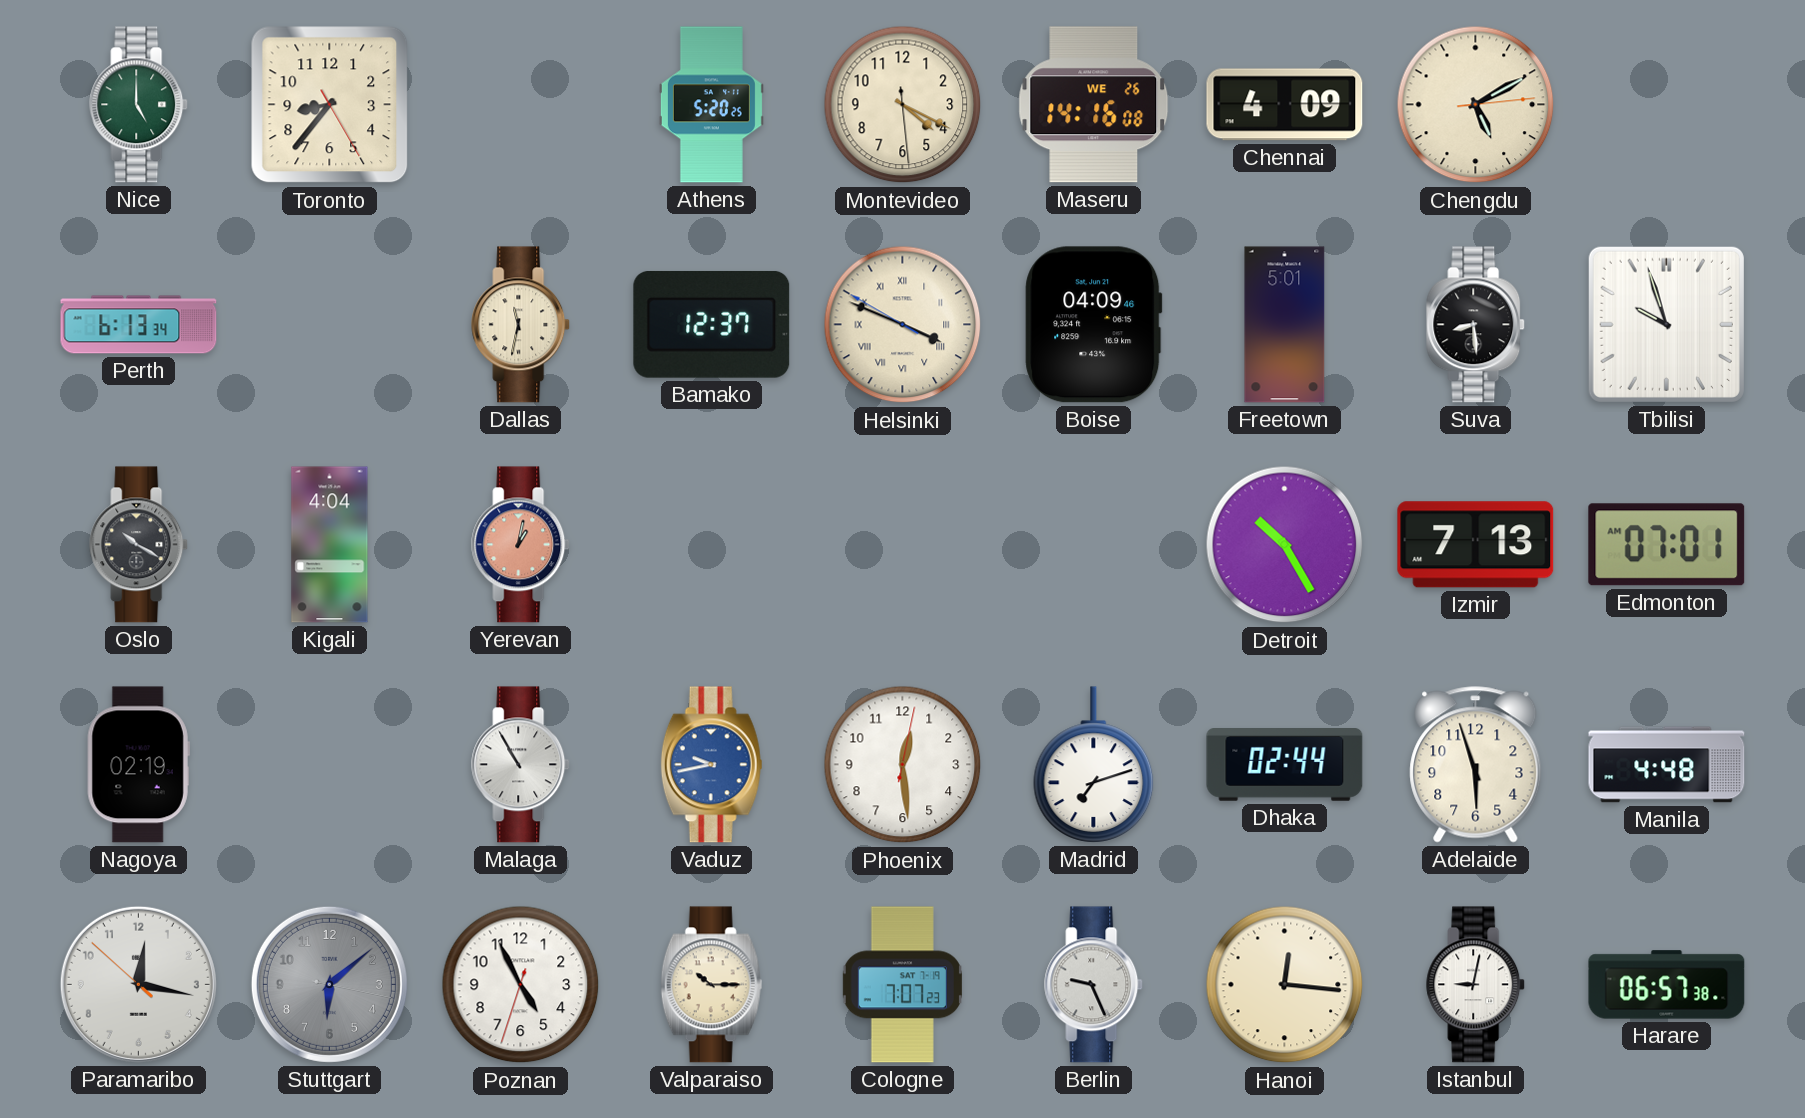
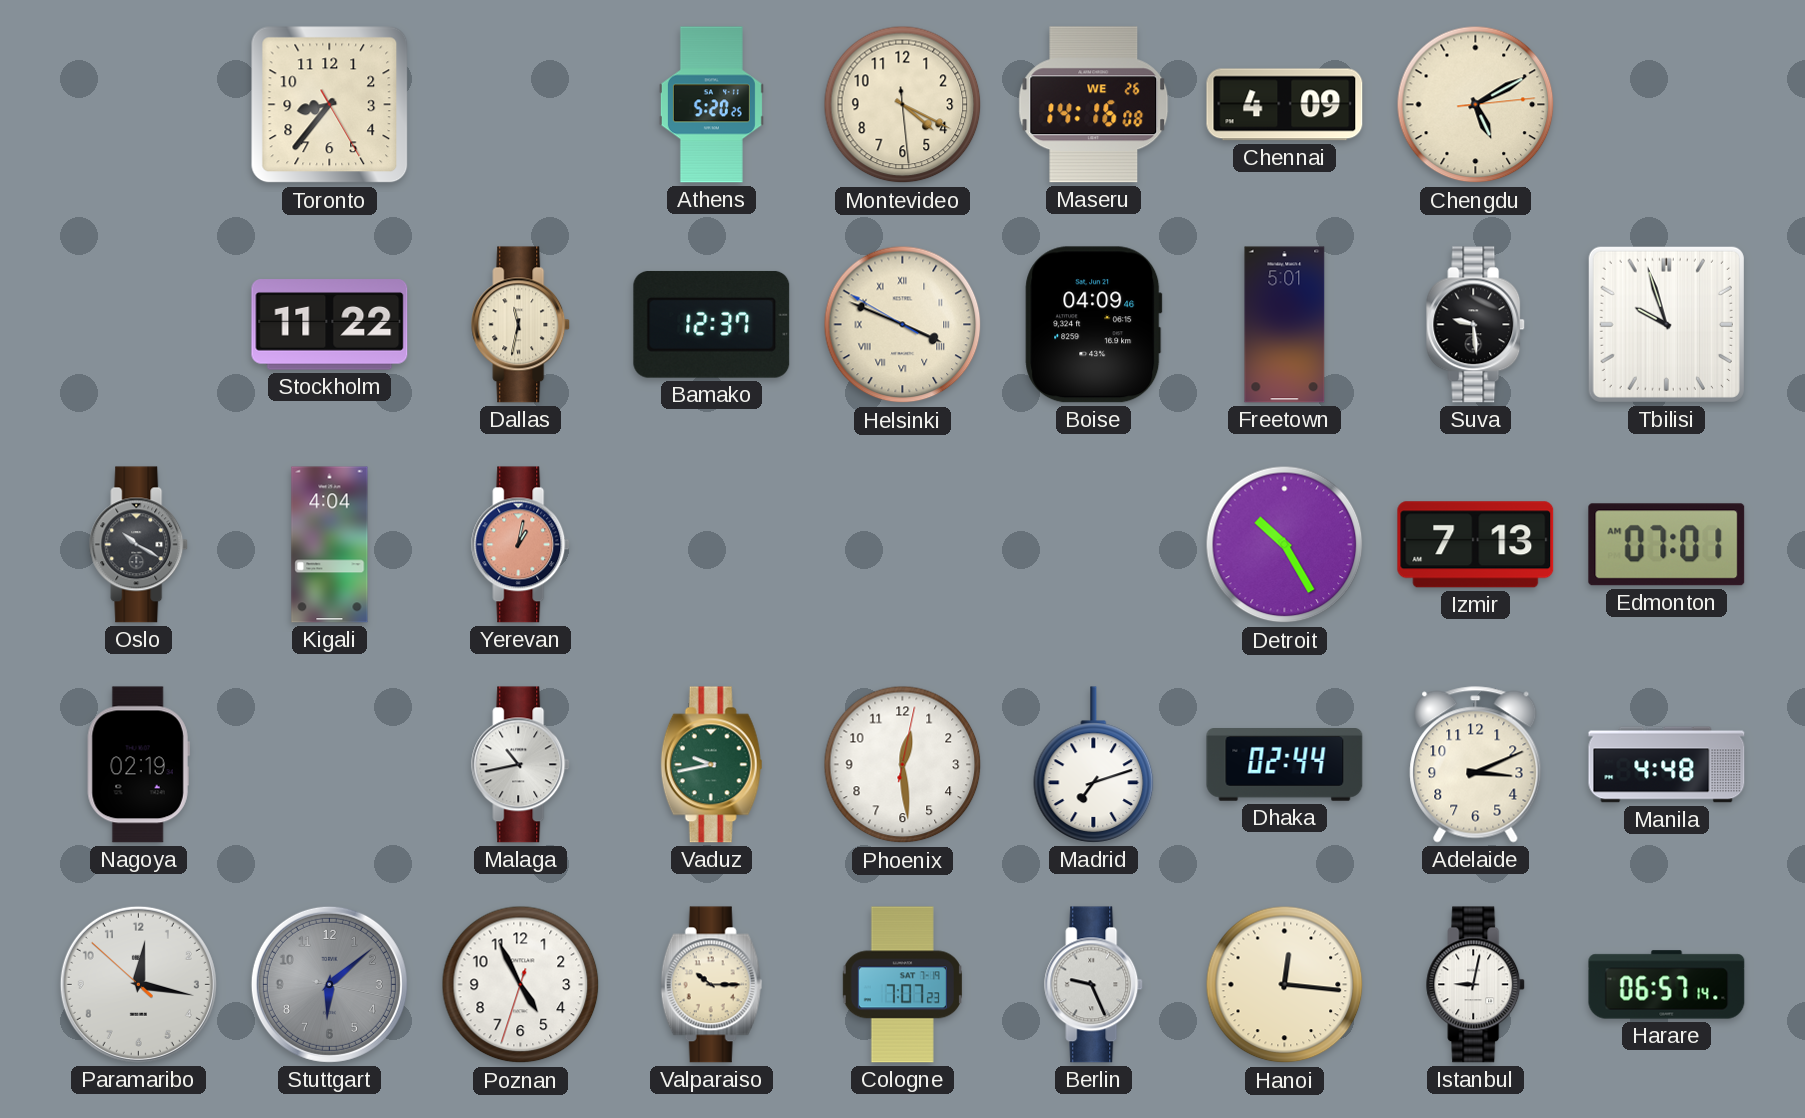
Nice: 5:00 -> none (139, 105)
Perth: 6:13 -> none (139, 325)
Stockholm: none -> 11:22 (330, 325)
Suva: 8:29 -> 9:29 (1476, 325)
Malaga: 10:55 -> 10:43 (521, 765)
Vaduz dial: blue -> green (712, 765)
Adelaide: 5:57 -> 3:11 (1476, 765)
Harare: 06:57:38 -> 06:57:14 (1667, 985)
